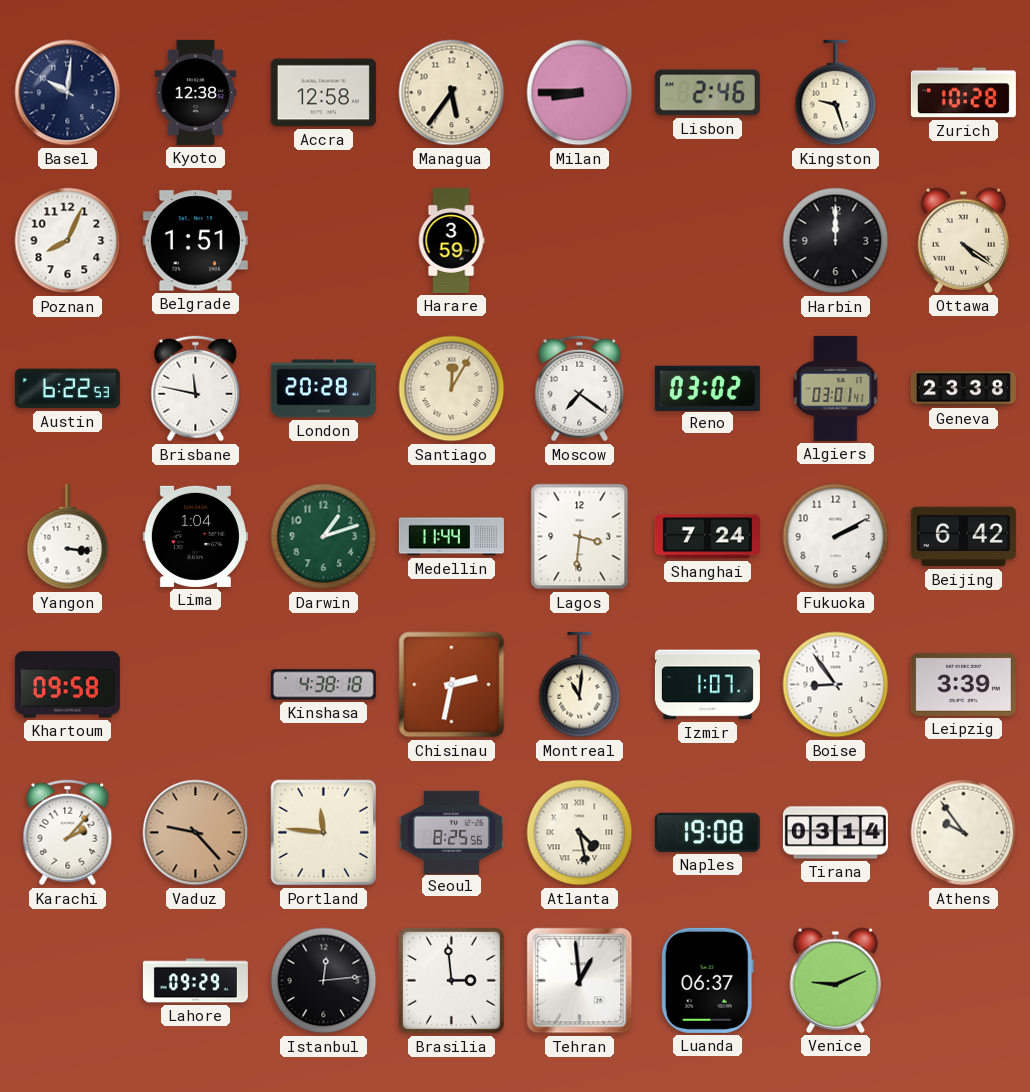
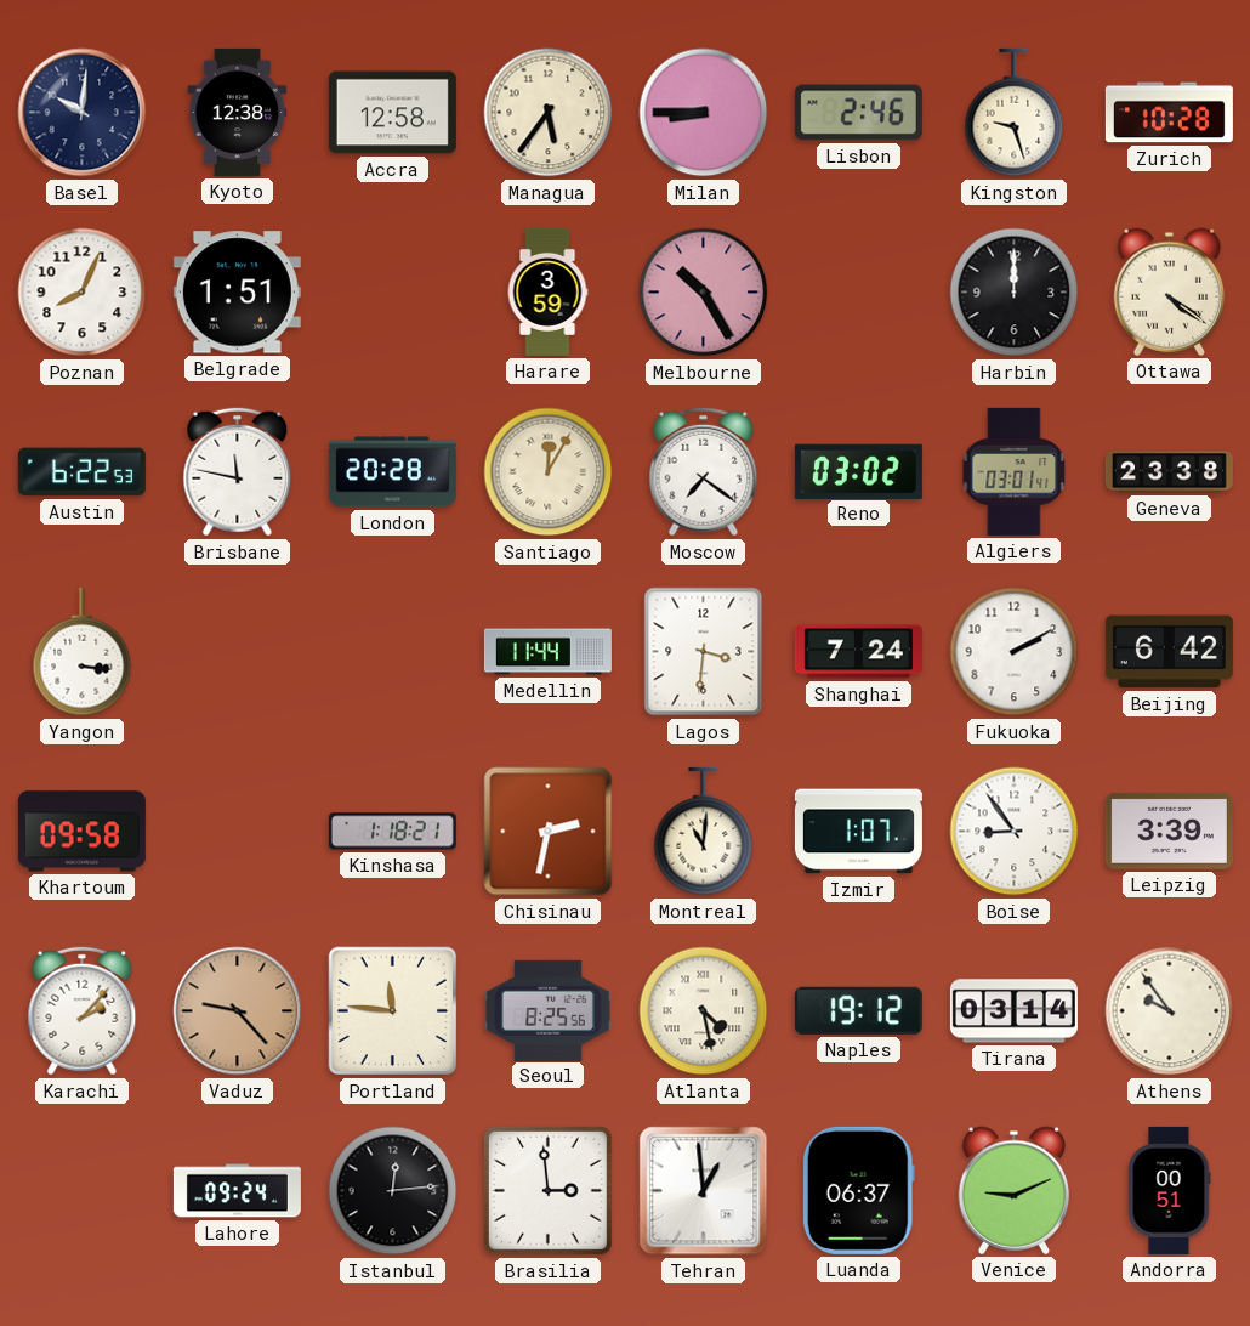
Melbourne: none -> 10:25 (704, 293)
Lima: 1:04 -> none (195, 536)
Darwin: 1:12 -> none (324, 537)
Kinshasa: 4:38 -> 1:18 (392, 832)
Naples: 19:08 -> 19:12 (858, 1010)
Lahore: 09:29 -> 09:24 (237, 1191)
Andorra: none -> 00:51 (1169, 1190)
